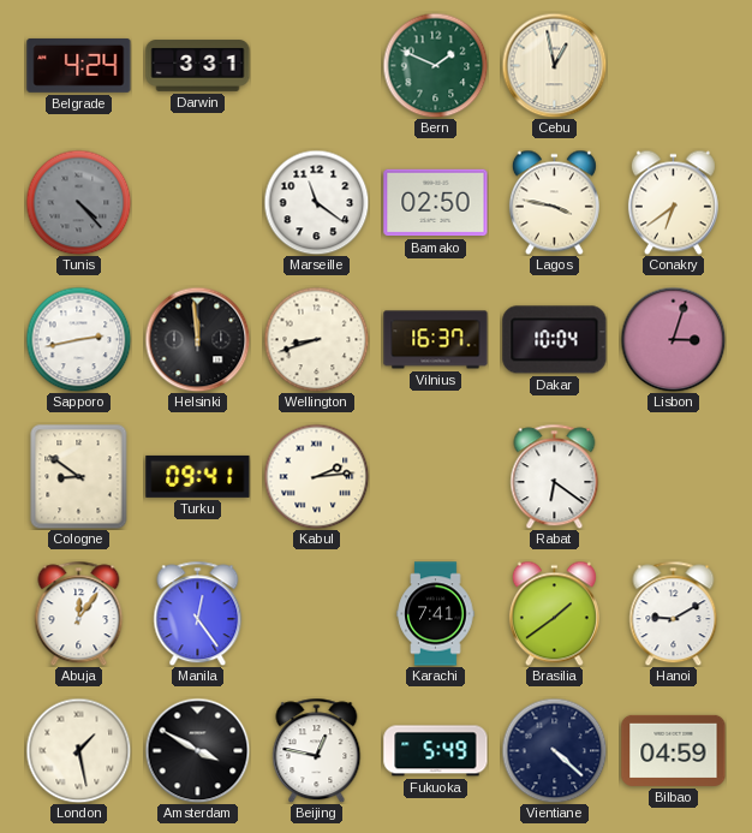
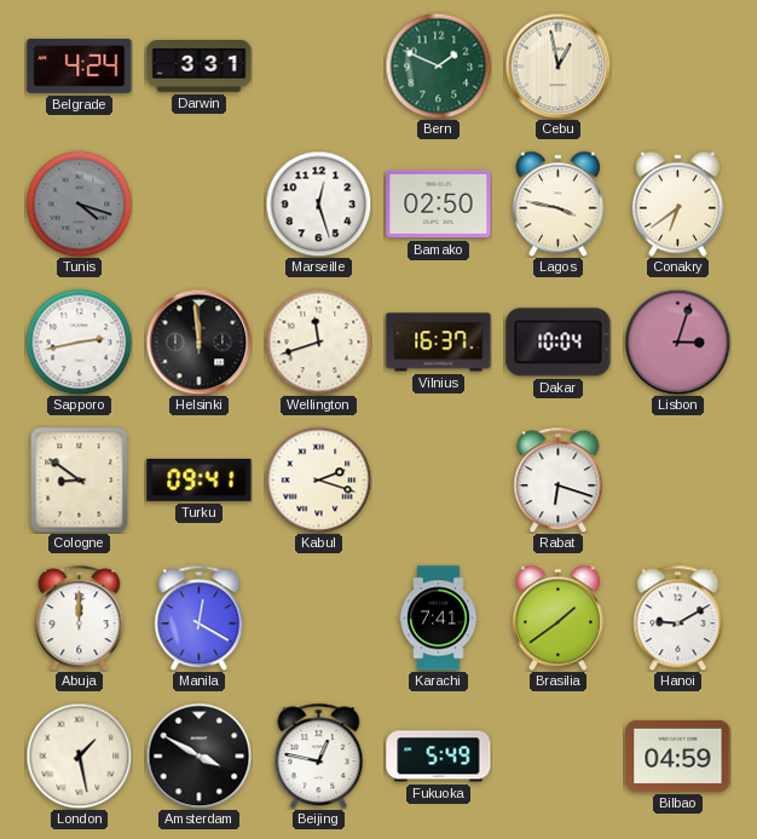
Tunis: 4:23 -> 4:18 (79, 203)
Marseille: 11:21 -> 12:27 (318, 203)
Wellington: 8:42 -> 11:42 (318, 341)
Kabul: 2:14 -> 2:18 (318, 479)
Rabat: 6:21 -> 6:18 (559, 479)
Abuja: 12:06 -> 12:00 (80, 617)
Manila: 12:24 -> 12:20 (200, 617)
Vientiane: 4:22 -> none (554, 750)
